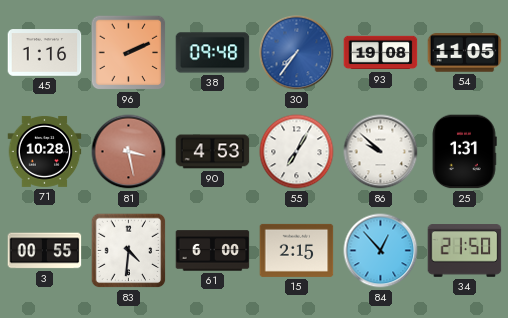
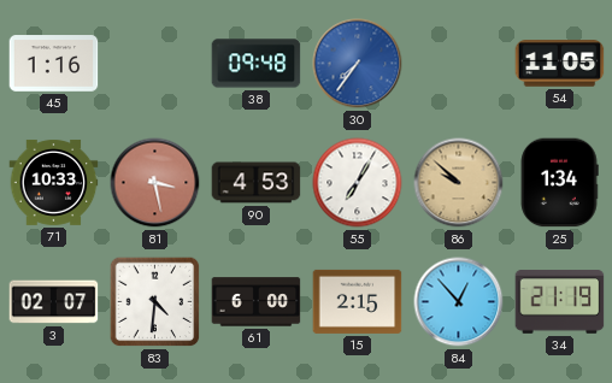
96: 2:11 -> none (129, 53)
93: 19:08 -> none (381, 53)
71: 10:28 -> 10:33 (54, 182)
86 dial: white -> champagne (459, 183)
25: 1:31 -> 1:34 (559, 183)
3: 00:55 -> 02:07 (54, 302)
34: 21:50 -> 21:19 (560, 302)
